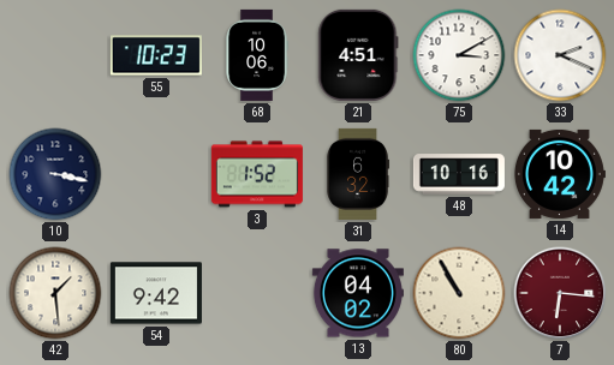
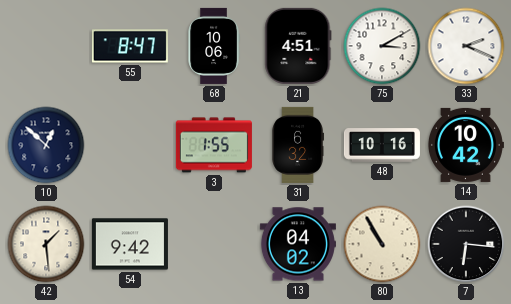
55: 10:23 -> 8:47 (130, 46)
10: 3:17 -> 12:52 (46, 145)
3: 1:52 -> 1:55 (214, 145)
7 dial: burgundy -> black (466, 244)
